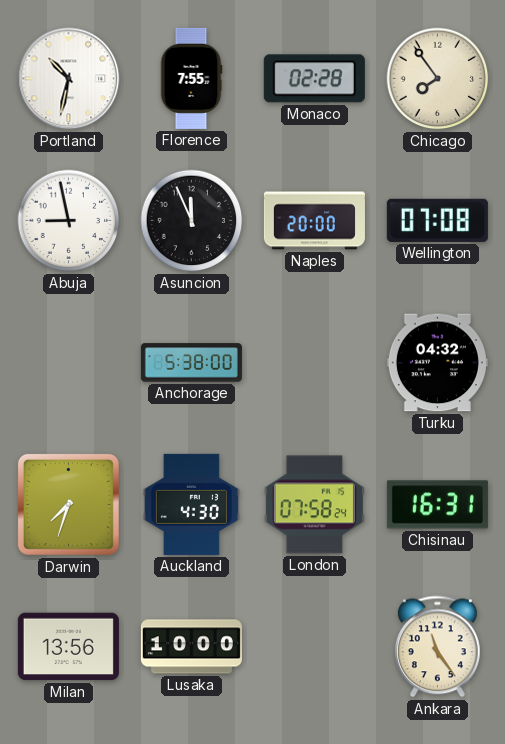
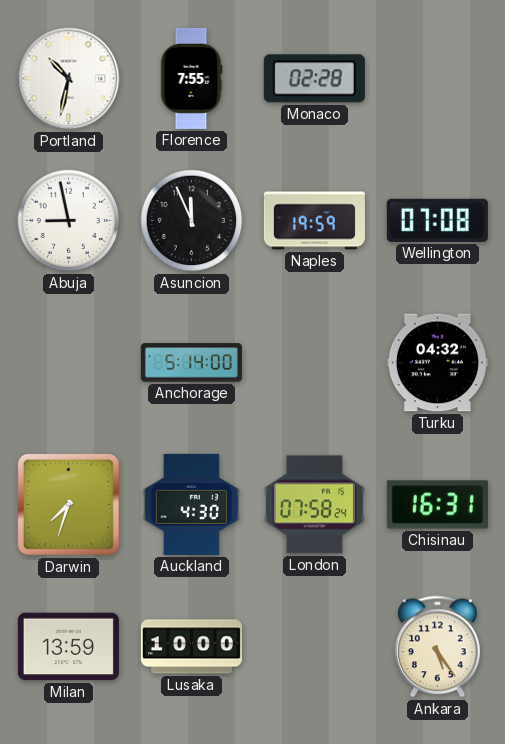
Chicago: 7:54 -> none (438, 79)
Naples: 20:00 -> 19:59 (314, 221)
Anchorage: 5:38 -> 5:14 (191, 363)
Milan: 13:56 -> 13:59 (68, 647)
Ankara: 11:24 -> 5:24 (437, 647)
